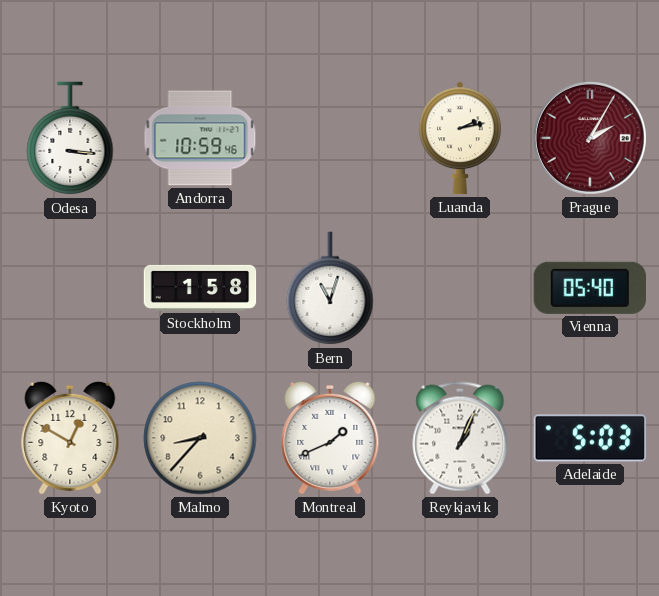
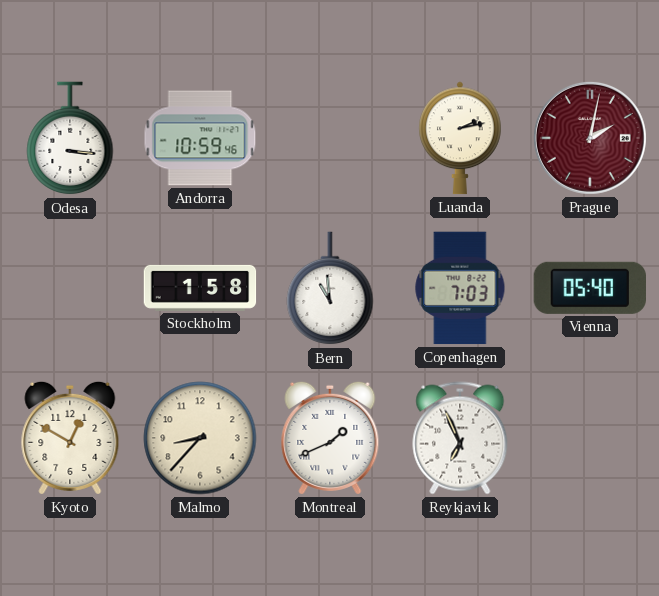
Prague: 2:05 -> 2:02 (590, 138)
Bern: 11:03 -> 10:59 (330, 289)
Copenhagen: none -> 7:03 (460, 288)
Reykjavik: 1:04 -> 6:56 (460, 438)
Adelaide: 5:03 -> none (590, 438)
